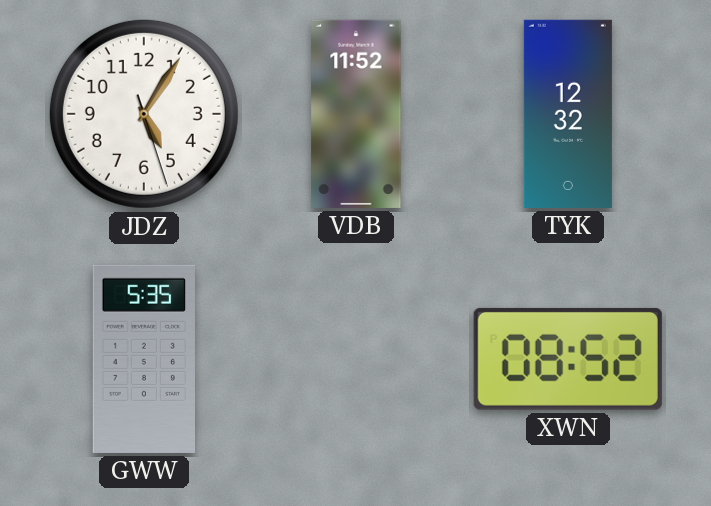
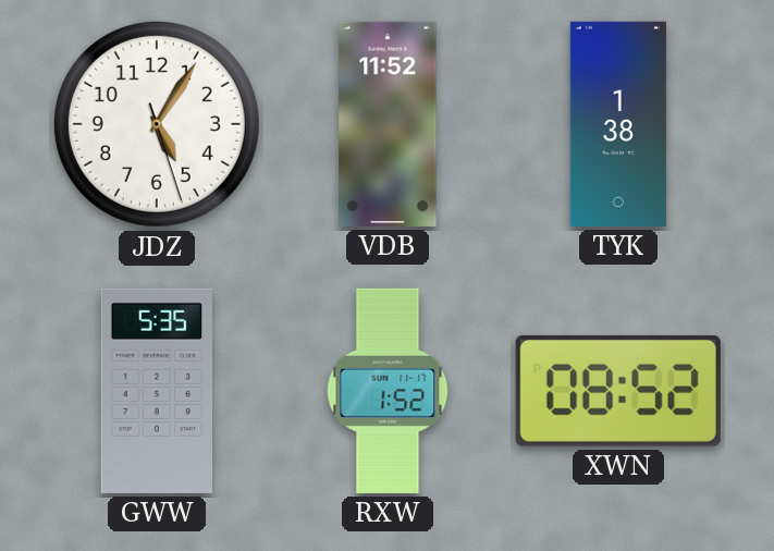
TYK: 12:32 -> 1:38 (618, 124)
RXW: none -> 1:52 (388, 391)
